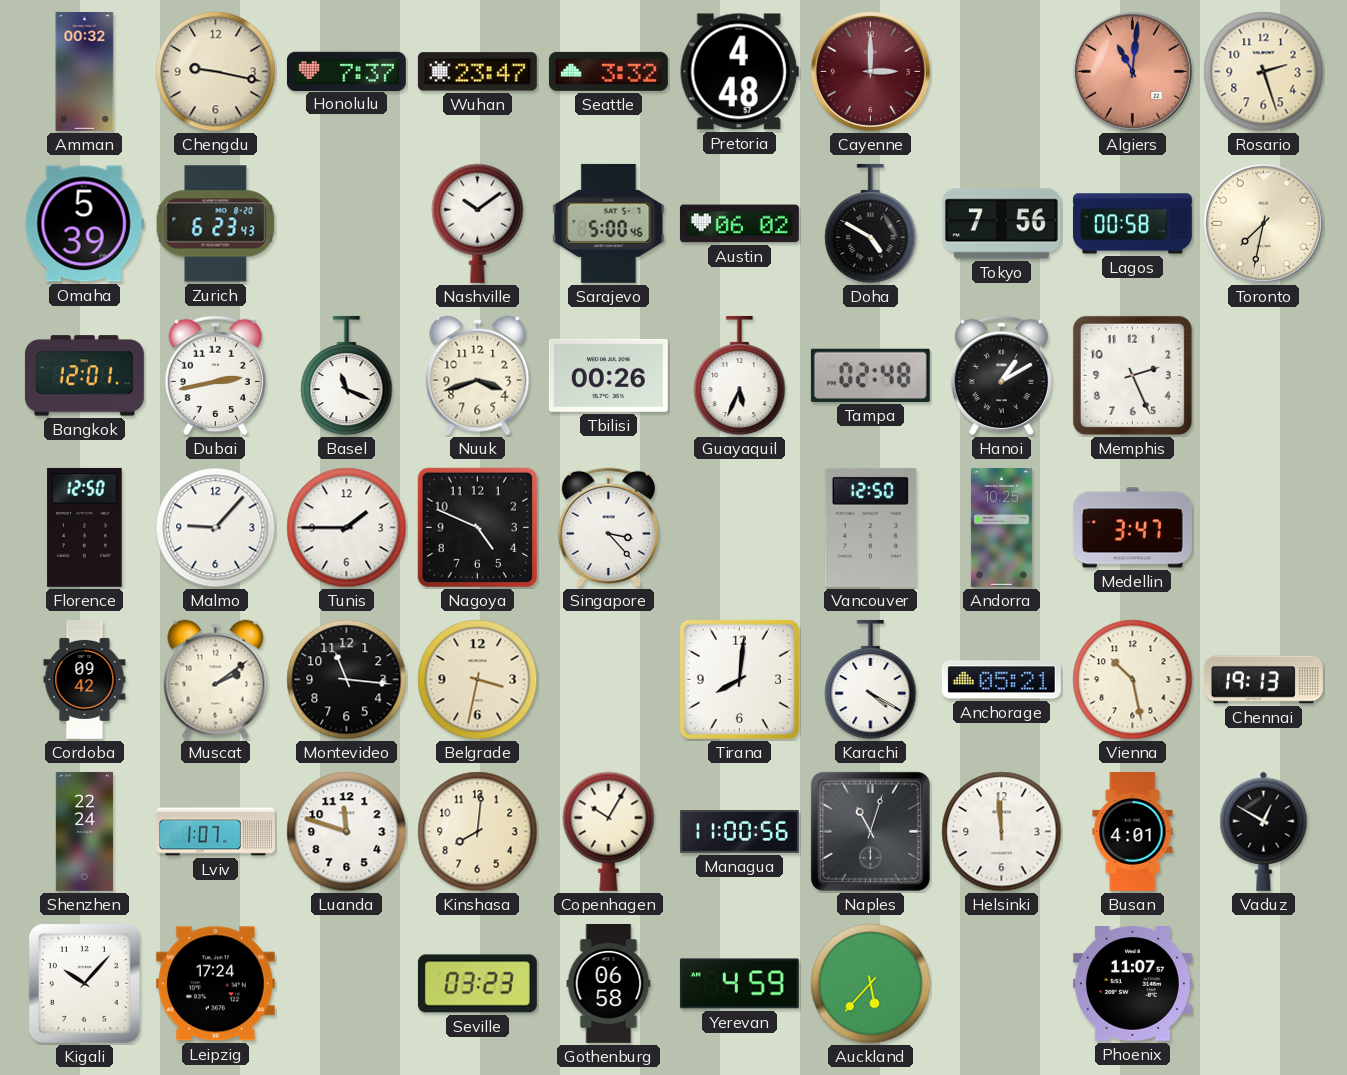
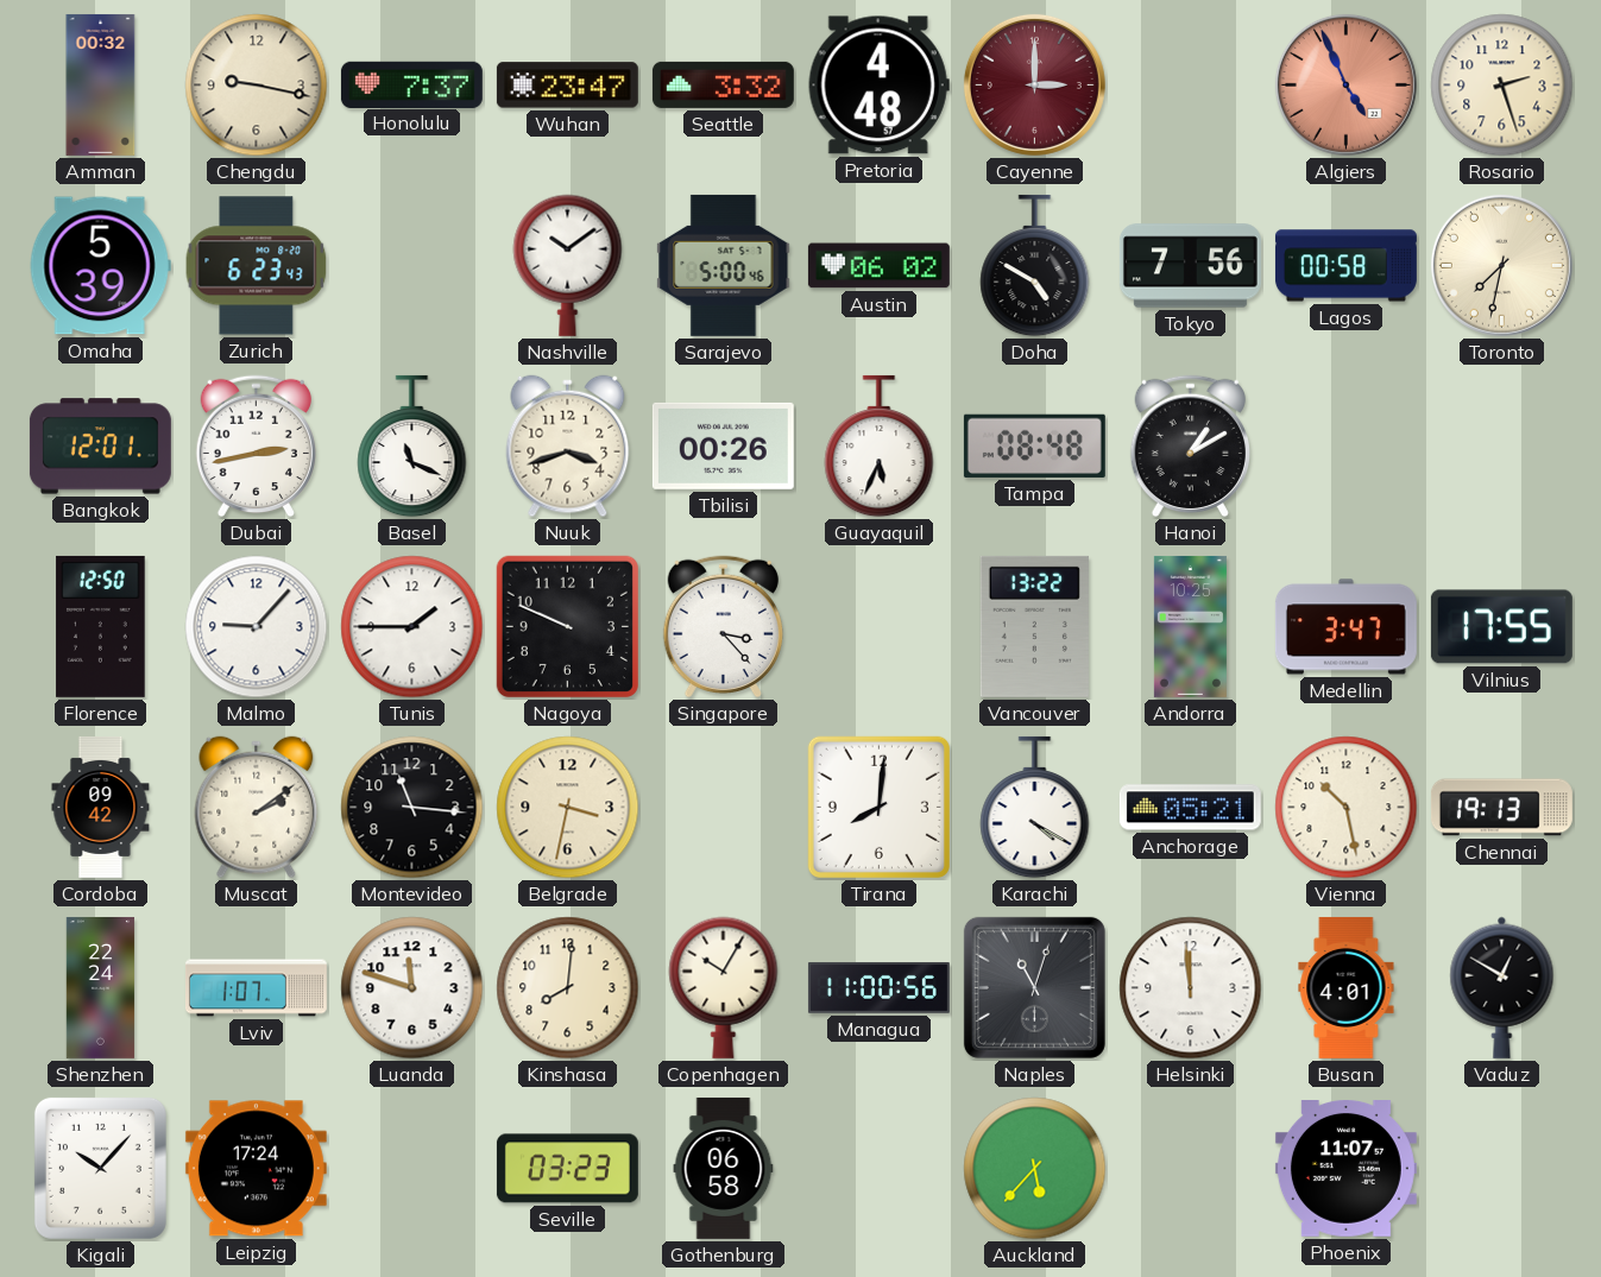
Algiers: 11:01 -> 4:56 (1345, 84)
Tampa: 02:48 -> 08:48 (1034, 445)
Memphis: 2:26 -> none (1132, 375)
Nagoya: 4:49 -> 9:49 (567, 626)
Vancouver: 12:50 -> 13:22 (1034, 626)
Vilnius: none -> 17:55 (1501, 627)
Yerevan: 4:59 -> none (739, 984)
